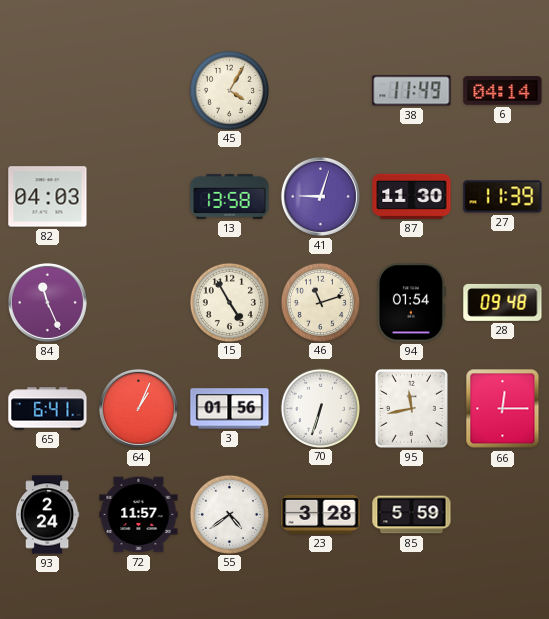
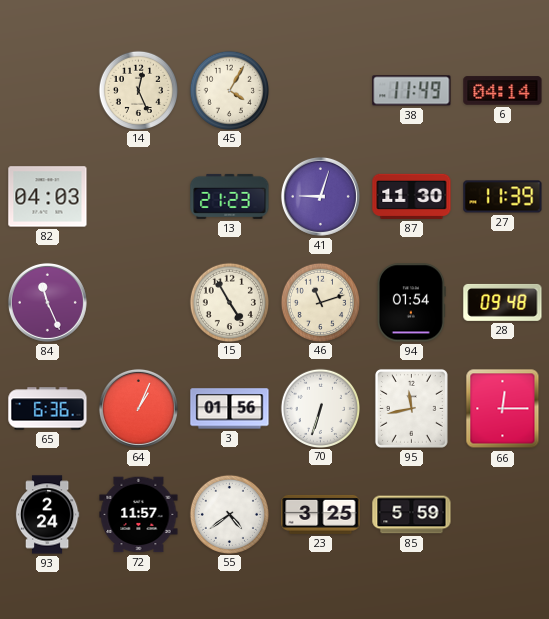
14: none -> 12:26 (138, 90)
13: 13:58 -> 21:23 (230, 196)
65: 6:41 -> 6:36 (48, 409)
23: 3:28 -> 3:25 (321, 514)
